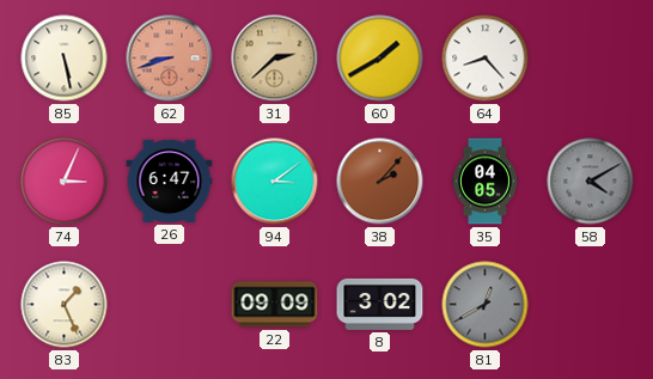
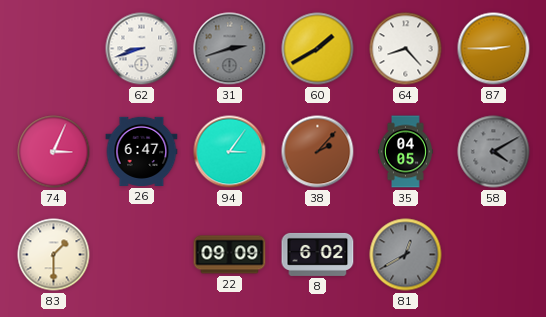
85: 5:28 -> none (65, 59)
62 dial: salmon -> white (142, 49)
31: 2:38 -> 2:42 (230, 49)
31 dial: champagne -> grey (230, 49)
87: none -> 2:45 (494, 49)
94: 3:09 -> 3:06 (230, 152)
83: 1:26 -> 1:30 (54, 255)
8: 3:02 -> 6:02 (318, 254)
